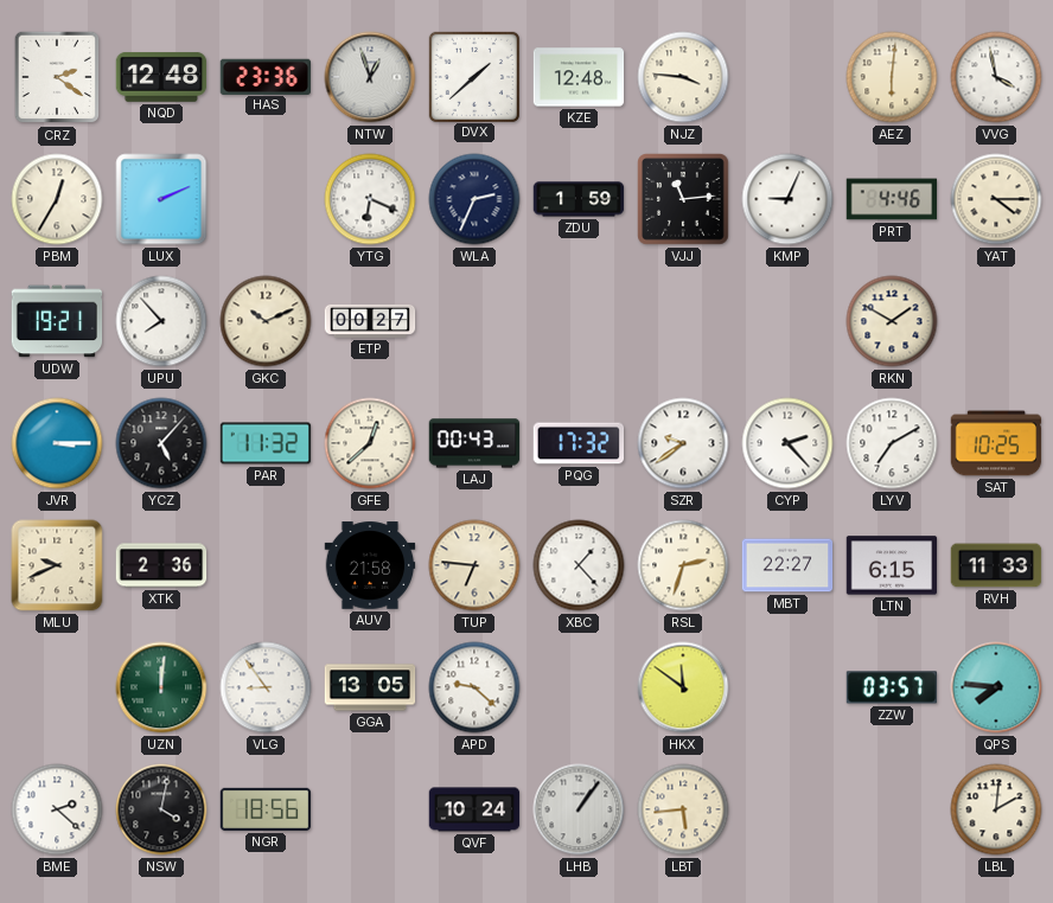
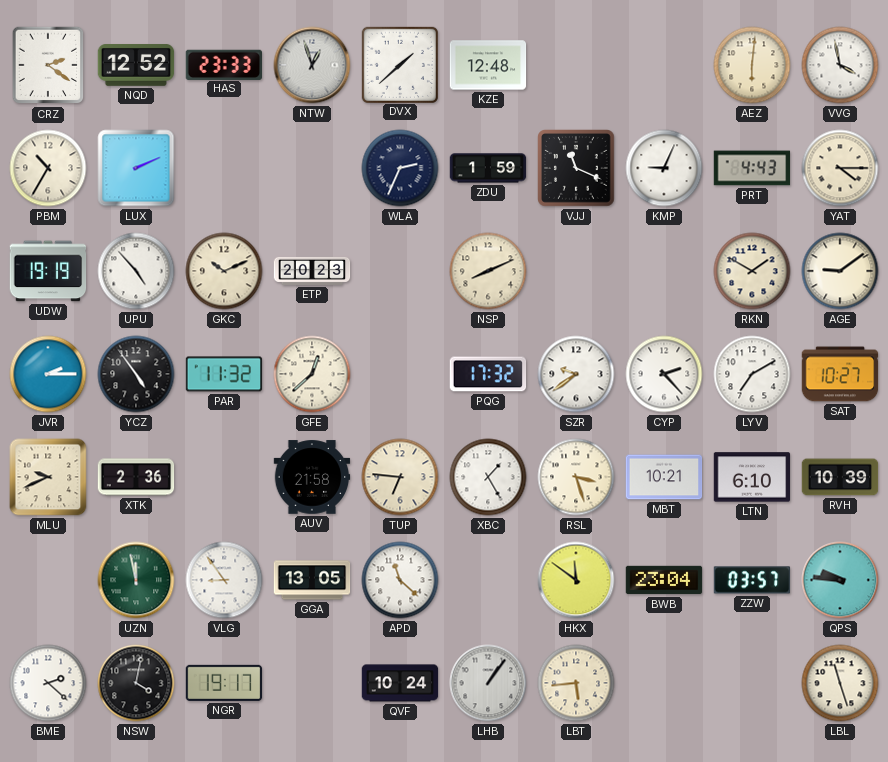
NQD: 12:48 -> 12:52 (136, 66)
HAS: 23:36 -> 23:33 (223, 64)
NJZ: 3:46 -> none (683, 77)
PBM: 12:35 -> 10:35 (48, 168)
YTG: 6:19 -> none (370, 199)
VJJ: 11:14 -> 11:19 (576, 168)
PRT: 4:46 -> 4:43 (752, 168)
UDW: 19:21 -> 19:19 (48, 271)
UPU: 7:53 -> 4:53 (136, 271)
ETP: 00:27 -> 20:23 (312, 271)
NSP: none -> 8:11 (488, 271)
AGE: none -> 9:09 (840, 271)
JVR: 3:15 -> 2:15 (48, 374)
YCZ: 5:07 -> 4:54 (136, 374)
LAJ: 00:43 -> none (474, 443)
SAT: 10:25 -> 10:27 (840, 374)
XBC: 1:23 -> 1:25 (488, 477)
RSL: 2:33 -> 3:27 (576, 477)
MBT: 22:27 -> 10:21 (664, 477)
LTN: 6:15 -> 6:10 (752, 477)
RVH: 11:33 -> 10:39 (840, 477)
UZN: 12:01 -> 11:58 (136, 580)
APD: 9:22 -> 11:22 (400, 580)
BWB: none -> 23:04 (664, 580)
QPS: 7:46 -> 9:46 (840, 580)
NGR: 18:56 -> 19:17 (224, 683)
LBL: 2:01 -> 11:27 (840, 683)
